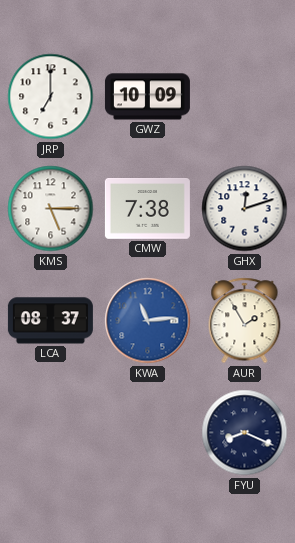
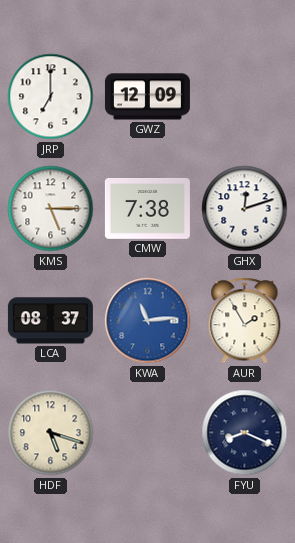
GWZ: 10:09 -> 12:09 (147, 97)
HDF: none -> 5:18 (51, 433)
